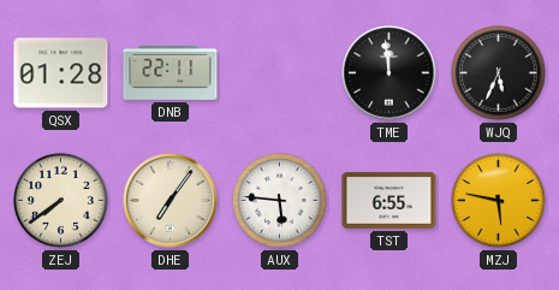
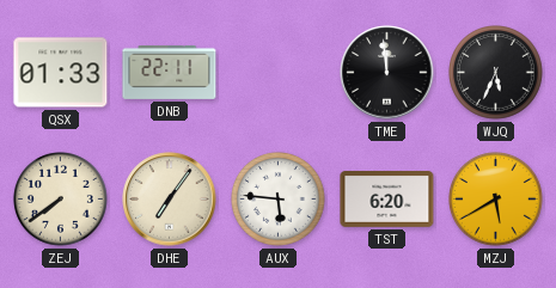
QSX: 01:28 -> 01:33 (61, 73)
TST: 6:55 -> 6:20 (387, 200)
MZJ: 5:47 -> 5:40 (496, 200)
